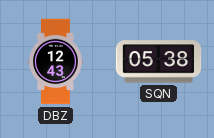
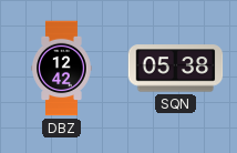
DBZ: 12:43 -> 12:42 (62, 69)
